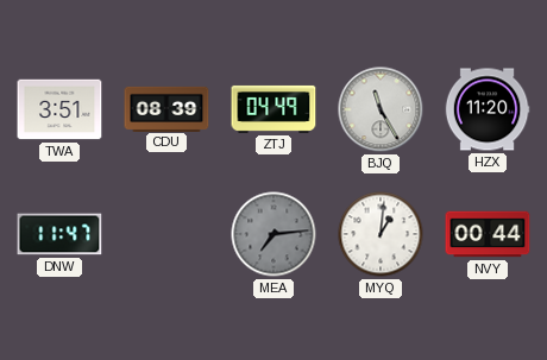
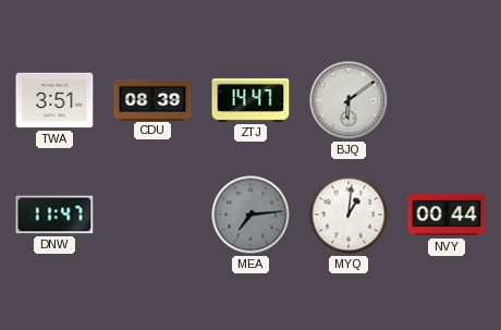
ZTJ: 04:49 -> 14:47 (250, 100)
BJQ: 11:25 -> 6:09 (349, 100)
HZX: 11:20 -> none (488, 109)
